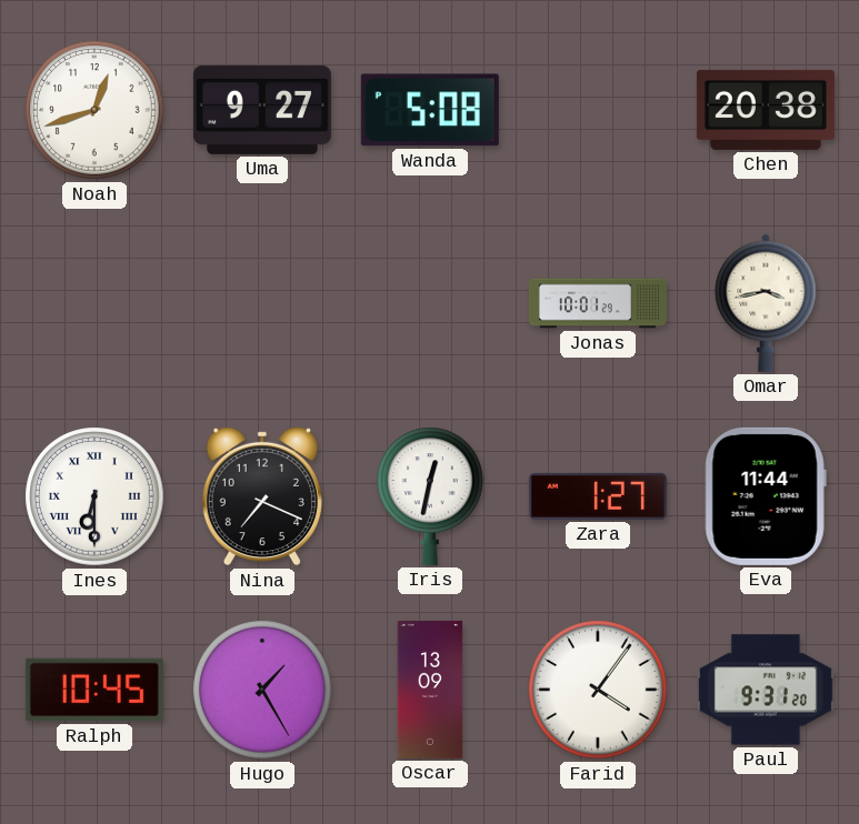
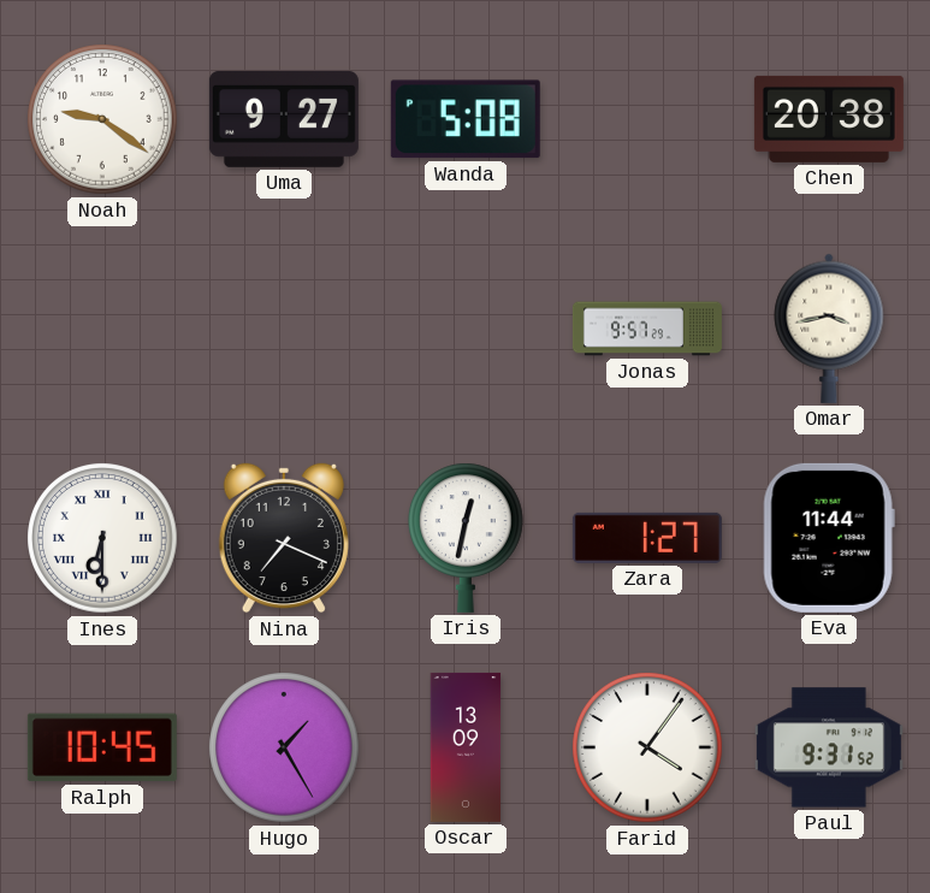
Noah: 12:42 -> 9:21 (102, 119)
Jonas: 10:01 -> 9:57 (647, 329)
Paul: 9:31:20 -> 9:31:52 (829, 747)
